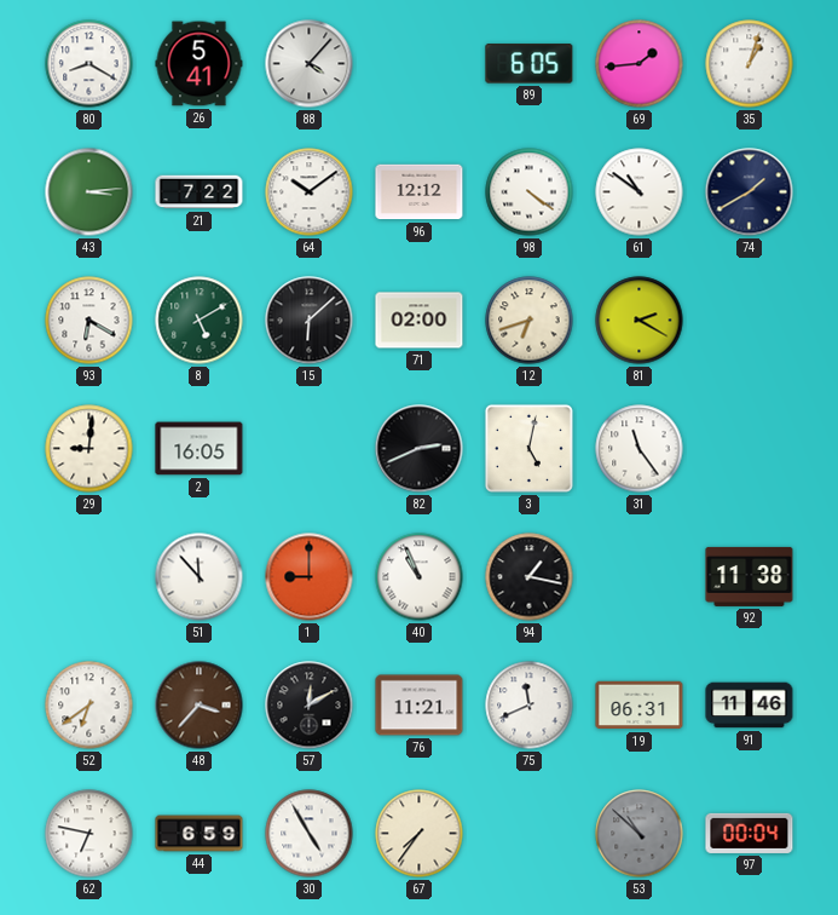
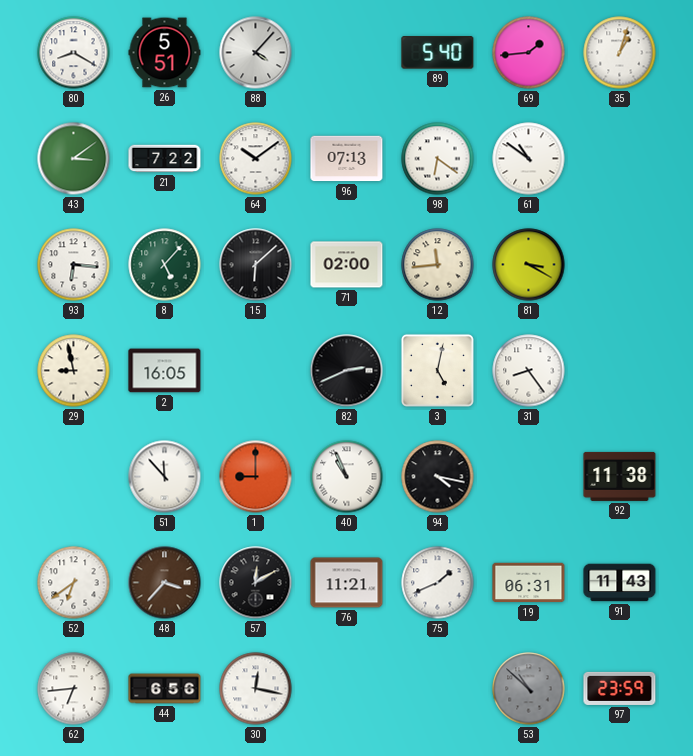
26: 5:41 -> 5:51 (165, 53)
89: 6:05 -> 5:40 (438, 53)
43: 3:14 -> 3:09 (74, 159)
96: 12:12 -> 07:13 (347, 159)
98: 4:21 -> 6:21 (438, 159)
74: 1:40 -> none (750, 192)
93: 6:20 -> 6:16 (74, 265)
8: 5:10 -> 5:07 (165, 265)
12: 6:42 -> 11:44 (438, 265)
81: 2:20 -> 3:20 (529, 265)
29: 9:01 -> 8:58 (74, 371)
31: 11:24 -> 8:24 (529, 371)
94: 1:17 -> 4:17 (438, 477)
75: 11:41 -> 1:41 (438, 583)
91: 11:46 -> 11:43 (620, 583)
62: 6:47 -> 6:44 (74, 689)
44: 6:59 -> 6:56 (165, 689)
30: 4:55 -> 12:17 (256, 689)
67: 7:36 -> none (420, 834)
97: 00:04 -> 23:59 (620, 688)
